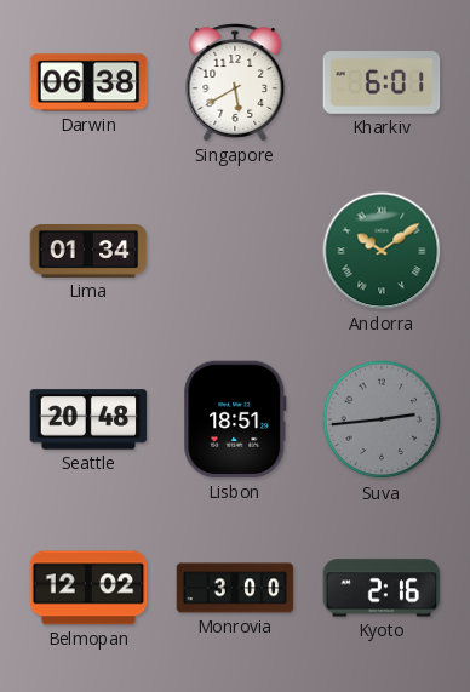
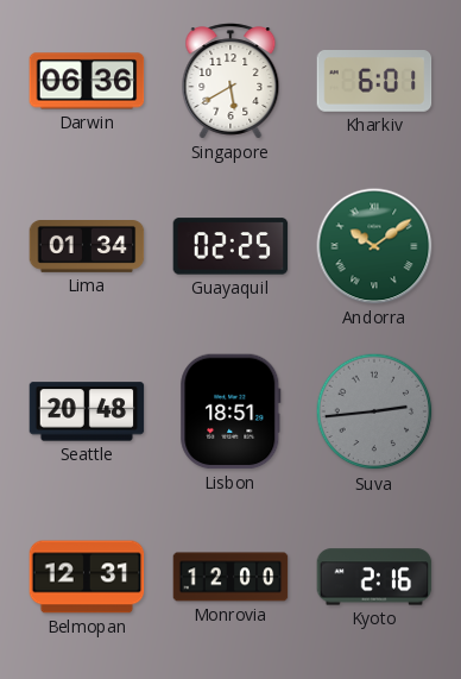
Darwin: 06:38 -> 06:36 (87, 81)
Guayaquil: none -> 02:25 (230, 246)
Belmopan: 12:02 -> 12:31 (87, 577)
Monrovia: 3:00 -> 12:00 (230, 577)
